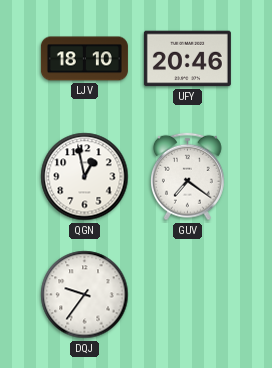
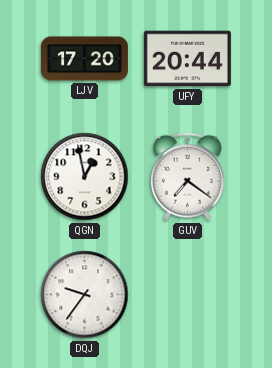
LJV: 18:10 -> 17:20 (84, 59)
UFY: 20:46 -> 20:44 (187, 59)
